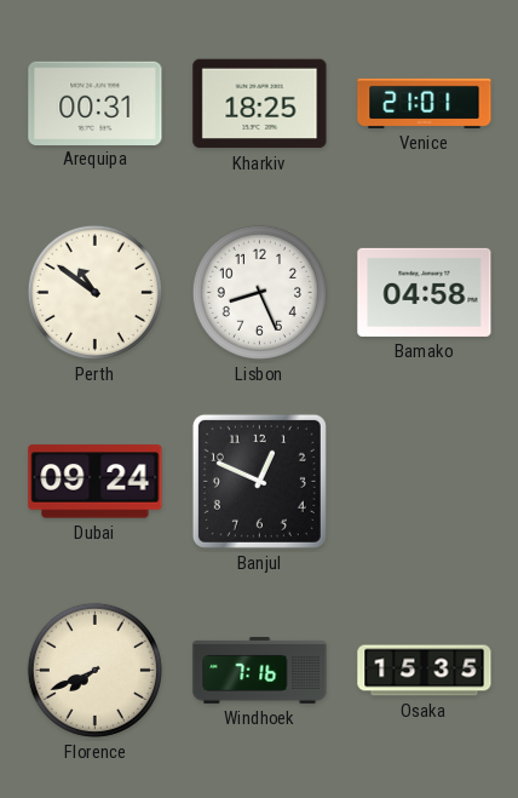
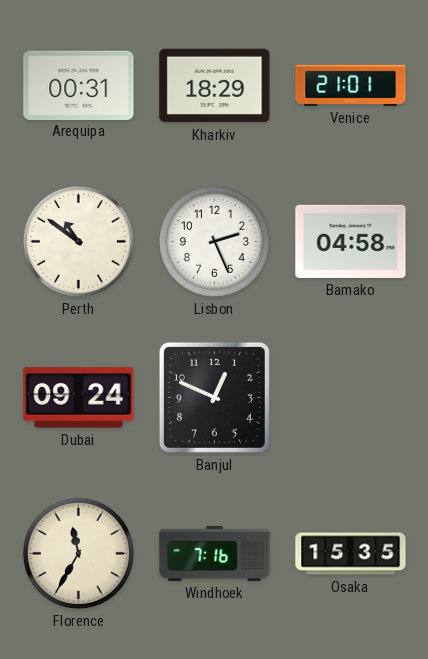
Kharkiv: 18:25 -> 18:29 (215, 86)
Lisbon: 8:26 -> 2:26 (214, 241)
Florence: 7:41 -> 11:35 (78, 553)
